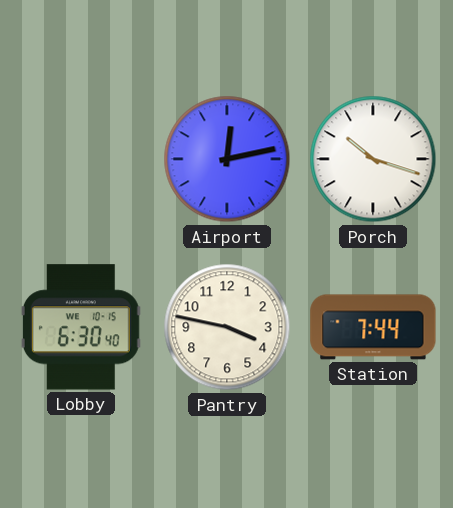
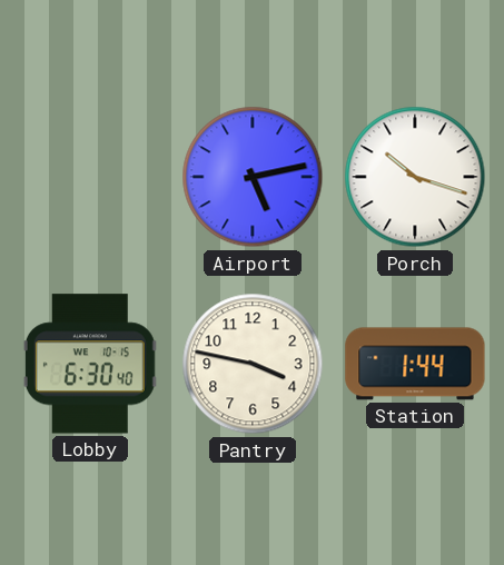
Airport: 12:13 -> 5:13 (253, 177)
Station: 7:44 -> 1:44 (415, 364)
